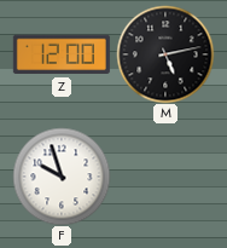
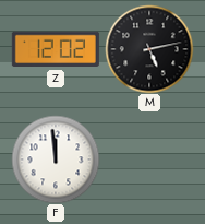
Z: 12:00 -> 12:02 (56, 49)
F: 9:57 -> 11:59 (56, 160)
